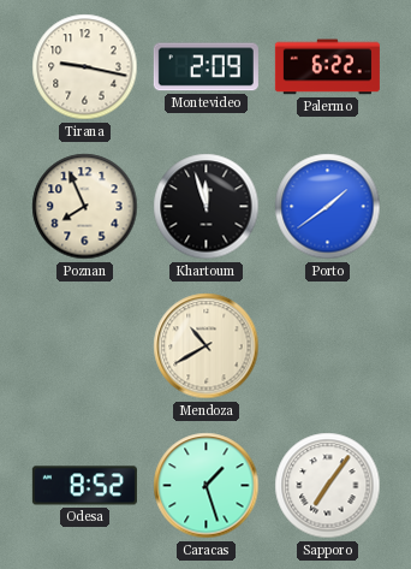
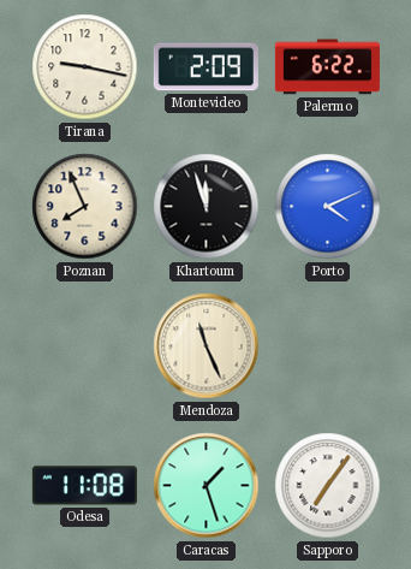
Porto: 1:39 -> 4:11 (328, 207)
Mendoza: 10:40 -> 11:26 (207, 346)
Odesa: 8:52 -> 11:08 (84, 486)
